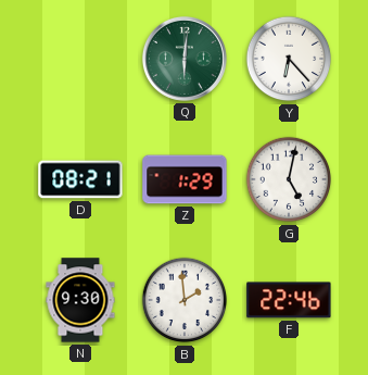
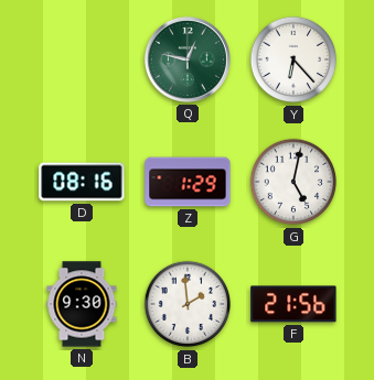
Q: 6:01 -> 12:47 (188, 59)
D: 08:21 -> 08:16 (82, 182)
F: 22:46 -> 21:56 (293, 304)
